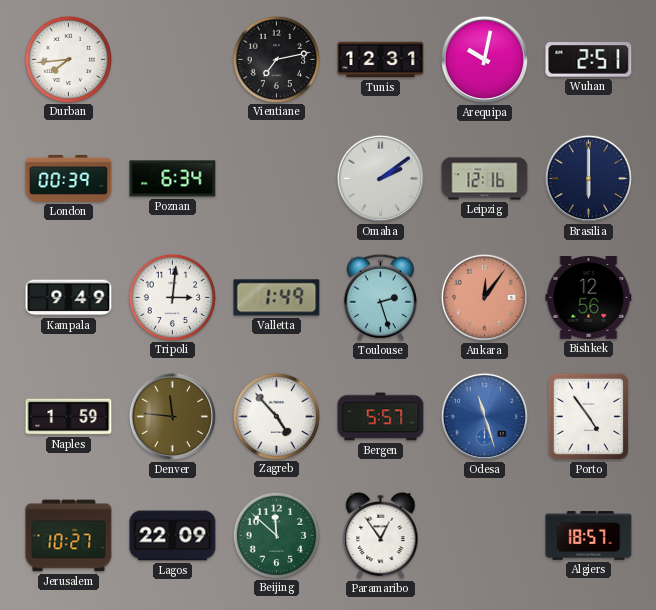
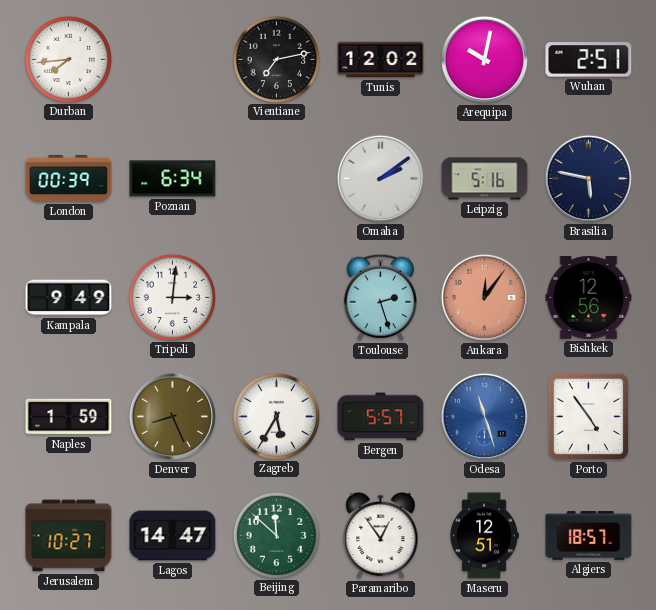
Tunis: 12:31 -> 12:02 (381, 60)
Leipzig: 12:16 -> 5:16 (485, 179)
Brasilia: 6:00 -> 5:47 (588, 178)
Valletta: 1:49 -> none (277, 298)
Denver: 11:46 -> 8:26 (172, 416)
Zagreb: 4:53 -> 5:35 (276, 416)
Lagos: 22:09 -> 14:47 (173, 536)
Maseru: none -> 12:51 (484, 536)
